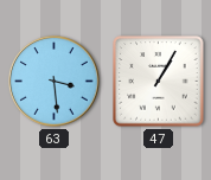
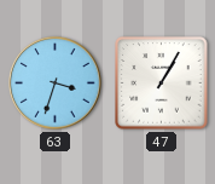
63: 3:29 -> 3:33 (56, 84)
